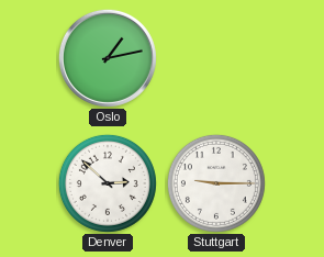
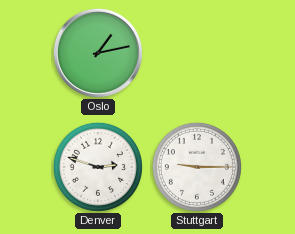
Denver: 2:52 -> 2:48 (98, 167)
